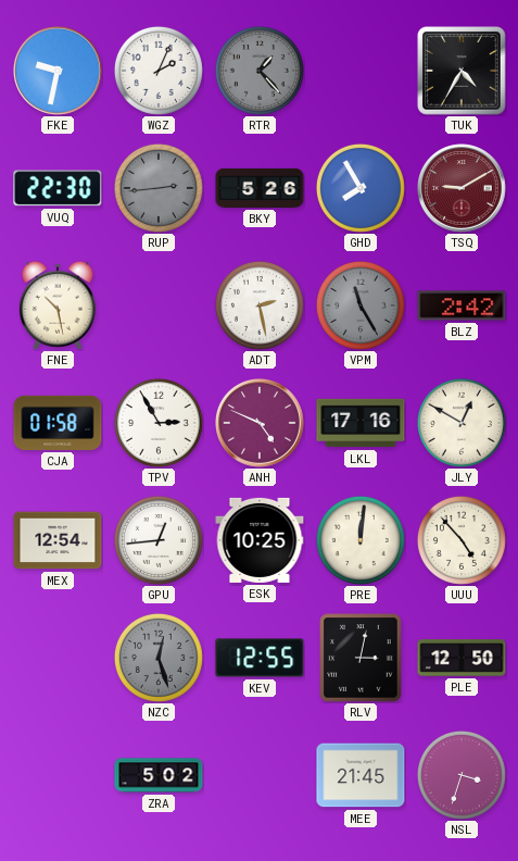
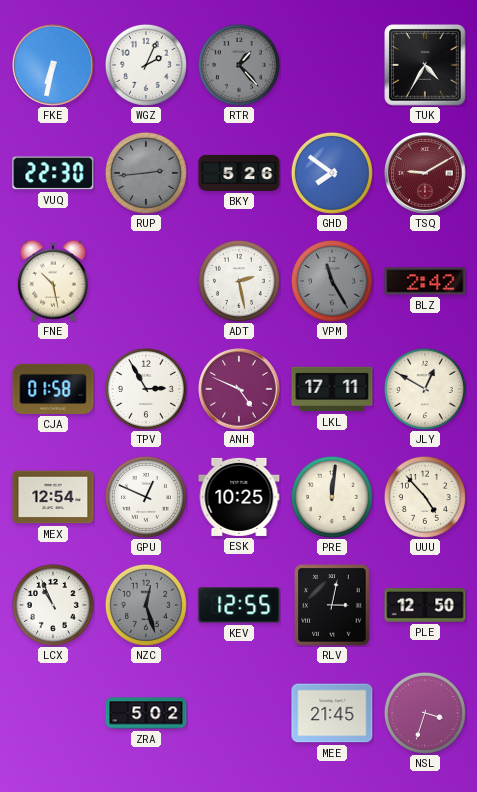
FKE: 9:32 -> 6:32 (54, 66)
GHD: 7:55 -> 7:51 (332, 173)
LKL: 17:16 -> 17:11 (332, 389)
GPU: 12:44 -> 12:49 (146, 497)
LCX: none -> 10:56 (53, 605)
